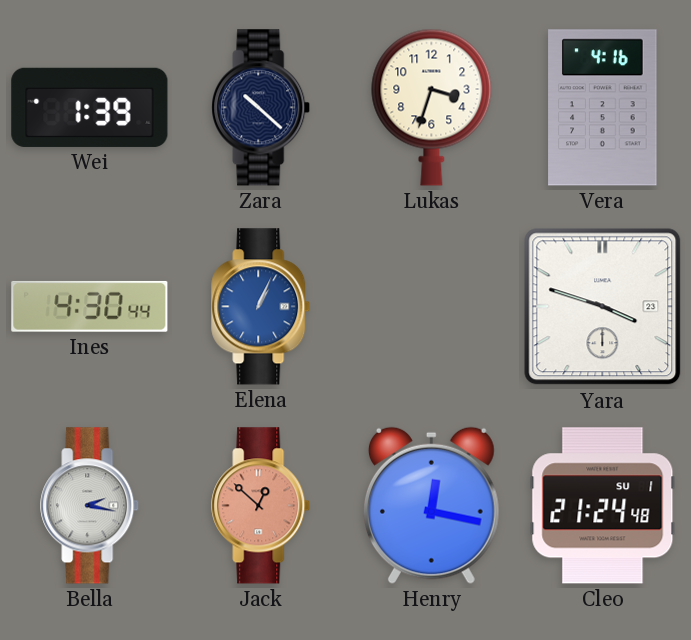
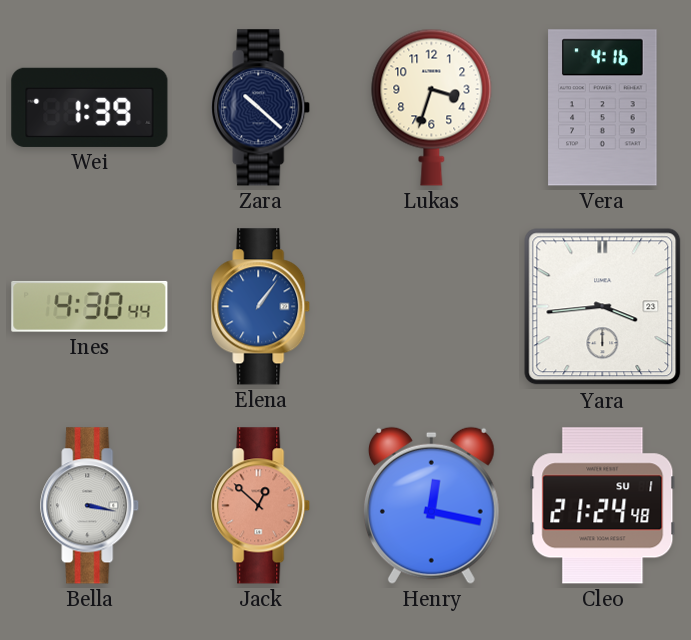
Elena: 1:04 -> 1:06 (261, 307)
Yara: 3:48 -> 3:44 (603, 307)
Bella: 2:17 -> 3:17 (90, 506)
